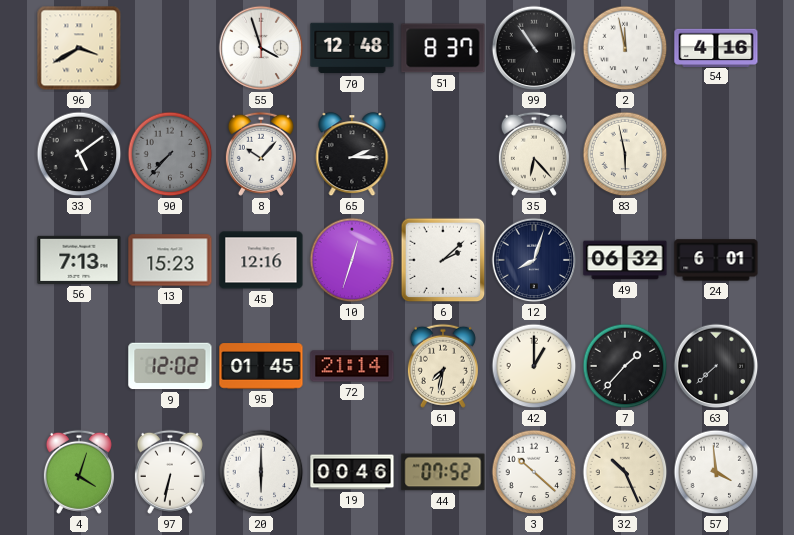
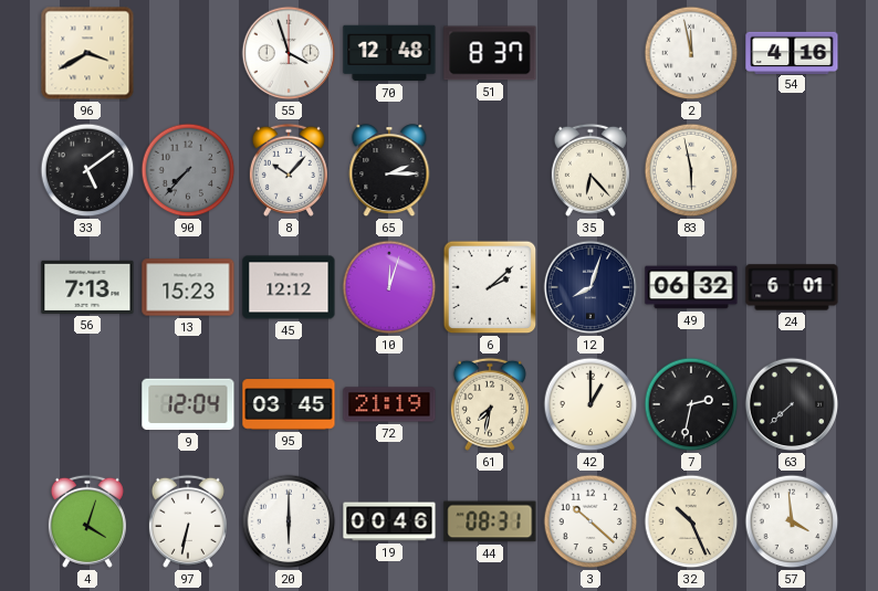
99: 10:54 -> none (534, 48)
45: 12:16 -> 12:12 (289, 287)
10: 12:33 -> 12:03 (389, 287)
9: 12:02 -> 12:04 (188, 404)
95: 01:45 -> 03:45 (289, 404)
72: 21:14 -> 21:19 (389, 404)
7: 1:37 -> 2:32 (691, 404)
44: 07:52 -> 08:31 (490, 521)
